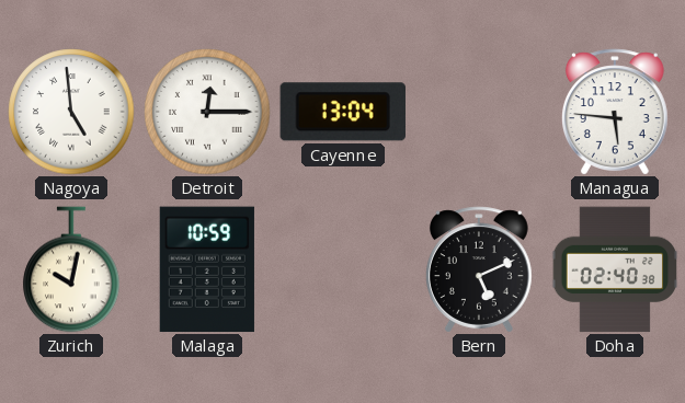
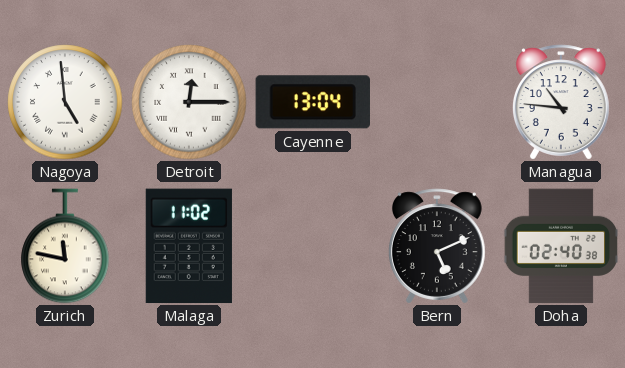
Managua: 5:46 -> 10:46 (561, 102)
Zurich: 10:02 -> 11:47 (65, 246)
Malaga: 10:59 -> 11:02 (189, 246)
